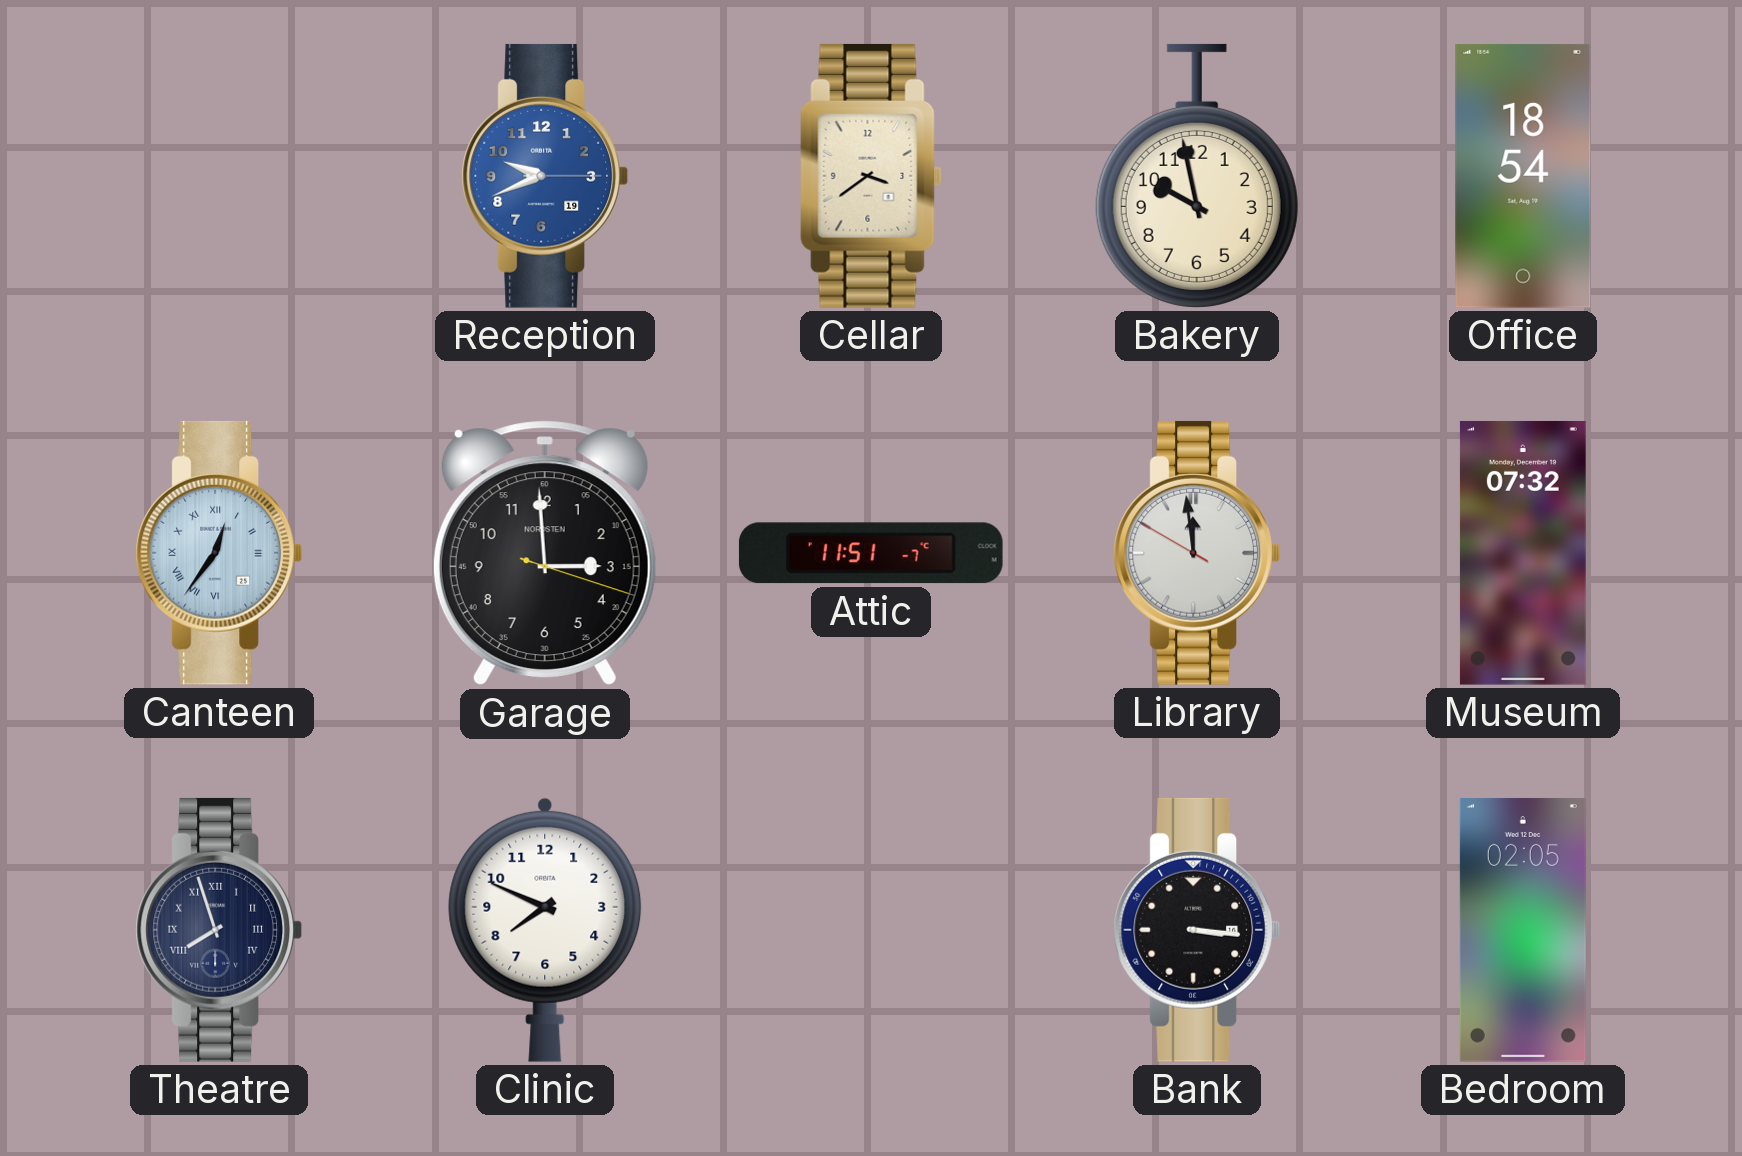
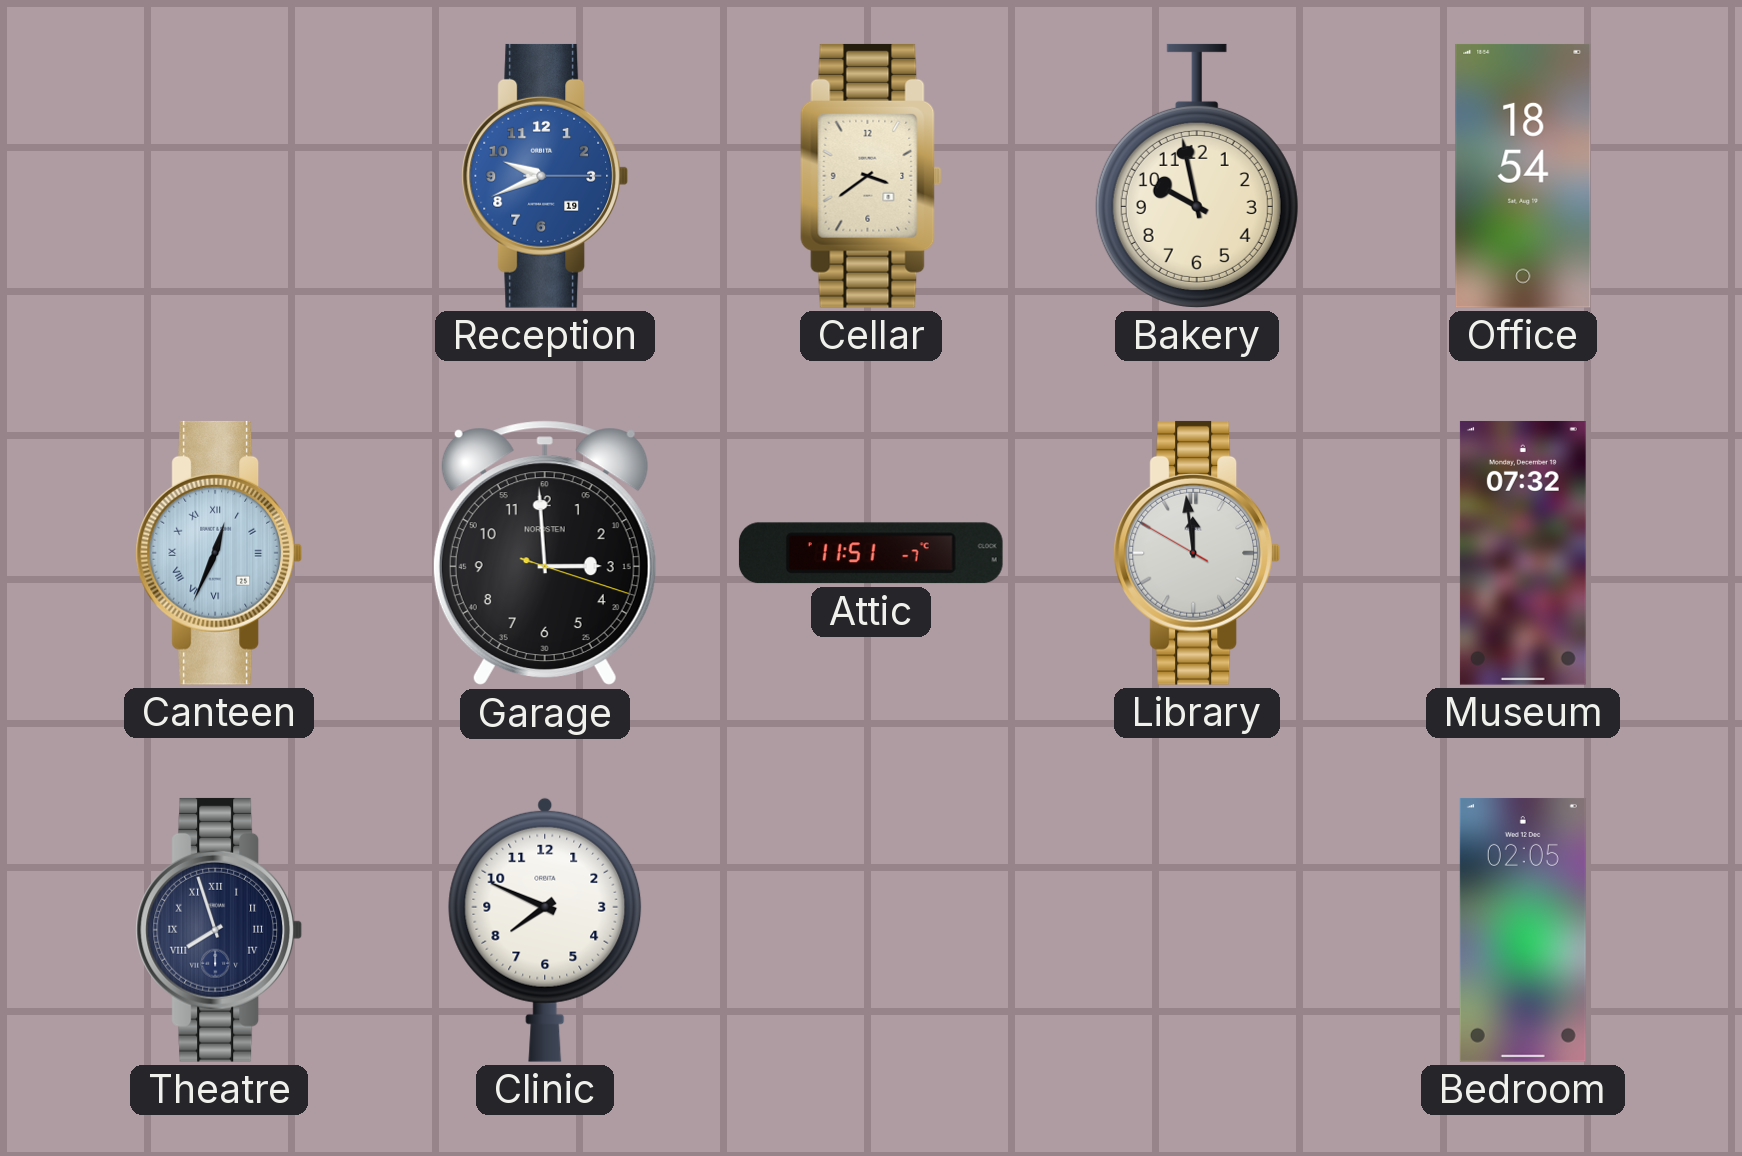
Canteen: 12:36 -> 12:34 (219, 553)
Bank: 3:16 -> none (1197, 930)
